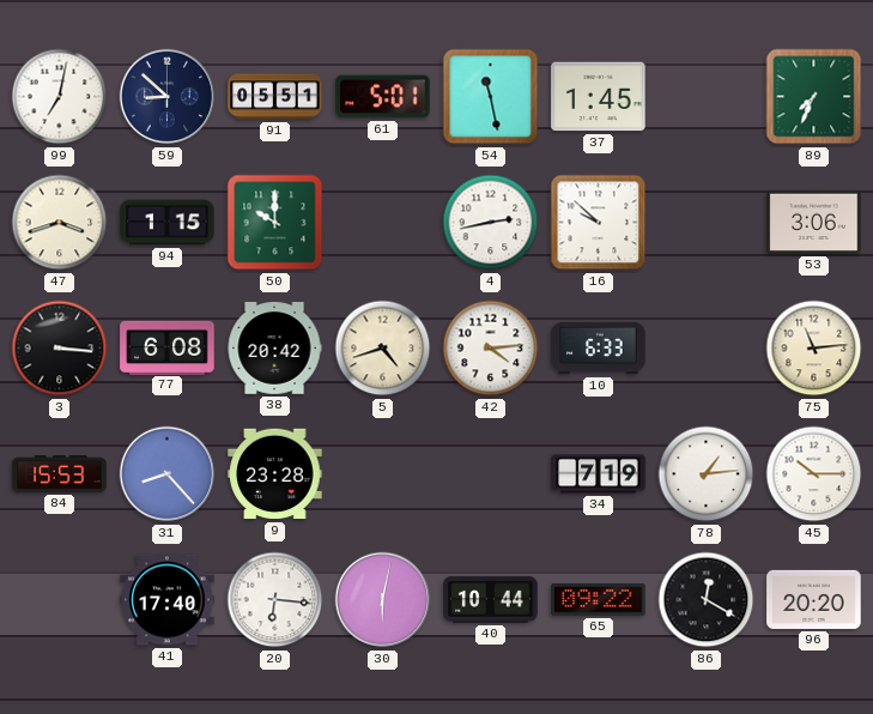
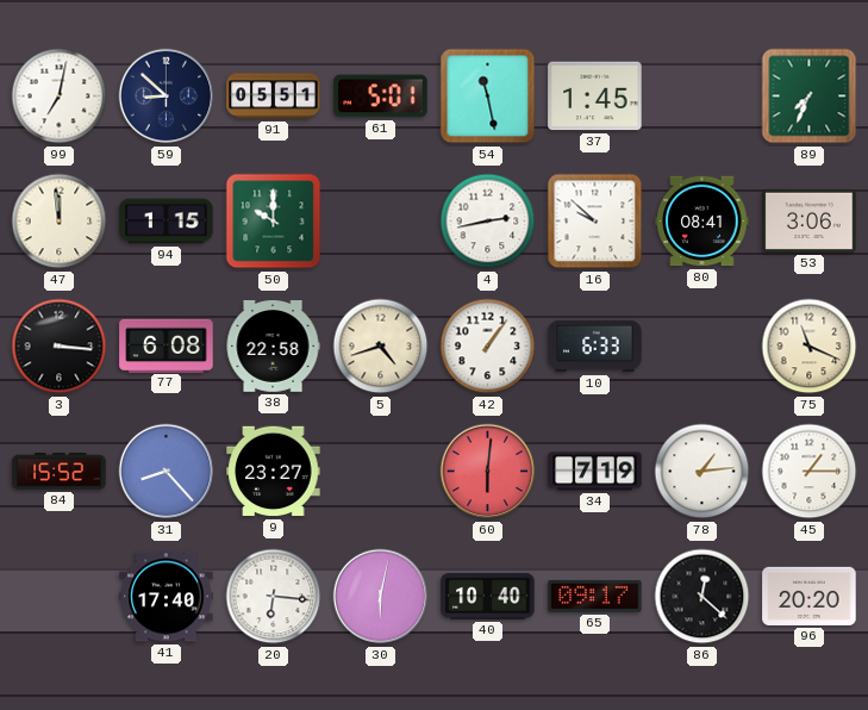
47: 3:42 -> 11:59 (60, 222)
80: none -> 08:41 (702, 222)
38: 20:42 -> 22:58 (273, 347)
42: 4:14 -> 1:06 (488, 347)
75: 11:14 -> 11:19 (810, 347)
84: 15:53 -> 15:52 (60, 472)
9: 23:28 -> 23:27 (274, 472)
60: none -> 6:01 (488, 472)
45: 10:15 -> 1:15 (810, 472)
40: 10:44 -> 10:40 (488, 597)
65: 09:22 -> 09:17 (595, 596)
86: 12:20 -> 12:22 (702, 597)
